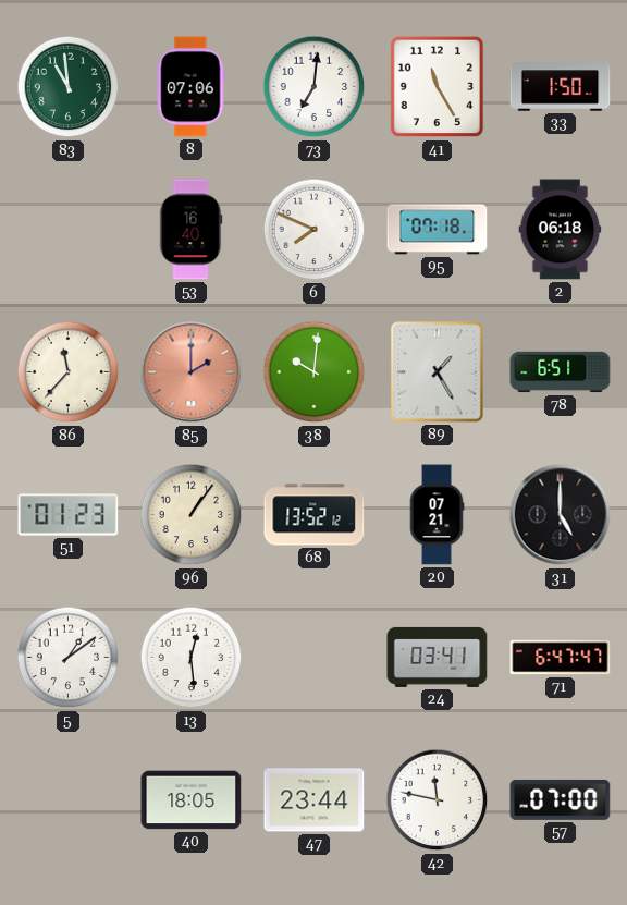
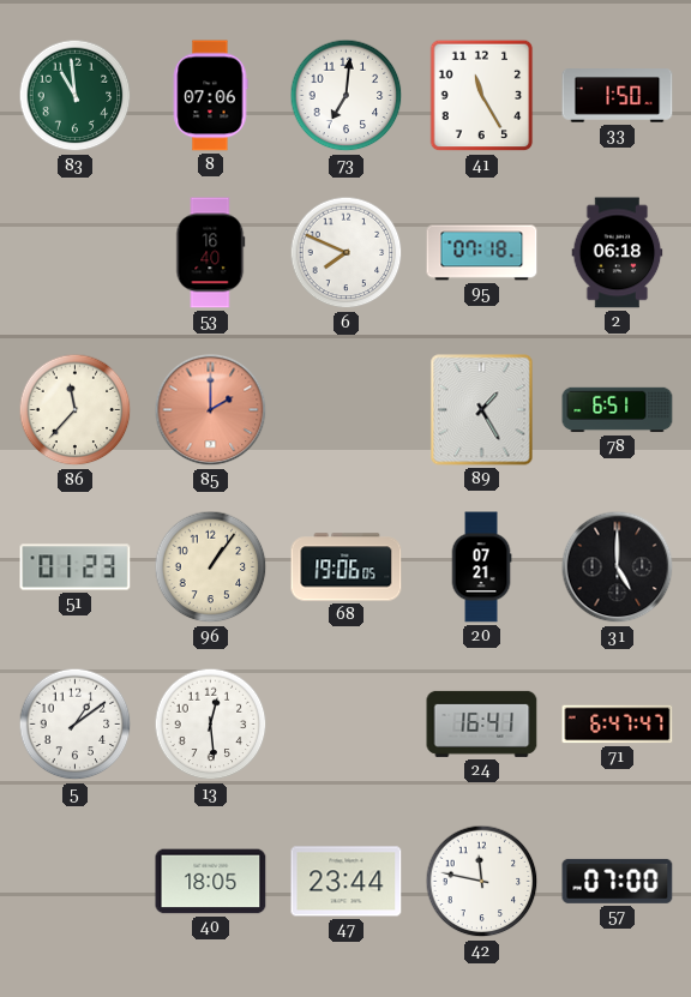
38: 10:01 -> none (315, 372)
68: 13:52 -> 19:06 (347, 567)
24: 03:41 -> 16:41 (482, 723)
